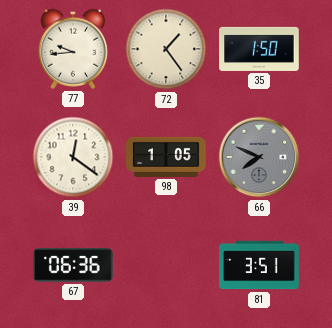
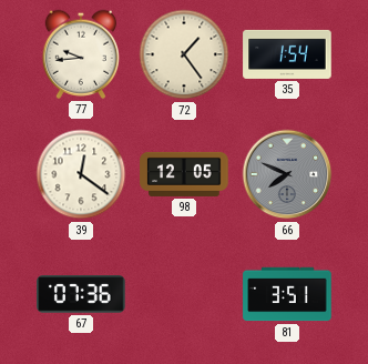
35: 1:50 -> 1:54 (287, 54)
98: 1:05 -> 12:05 (184, 174)
67: 06:36 -> 07:36 (81, 294)
